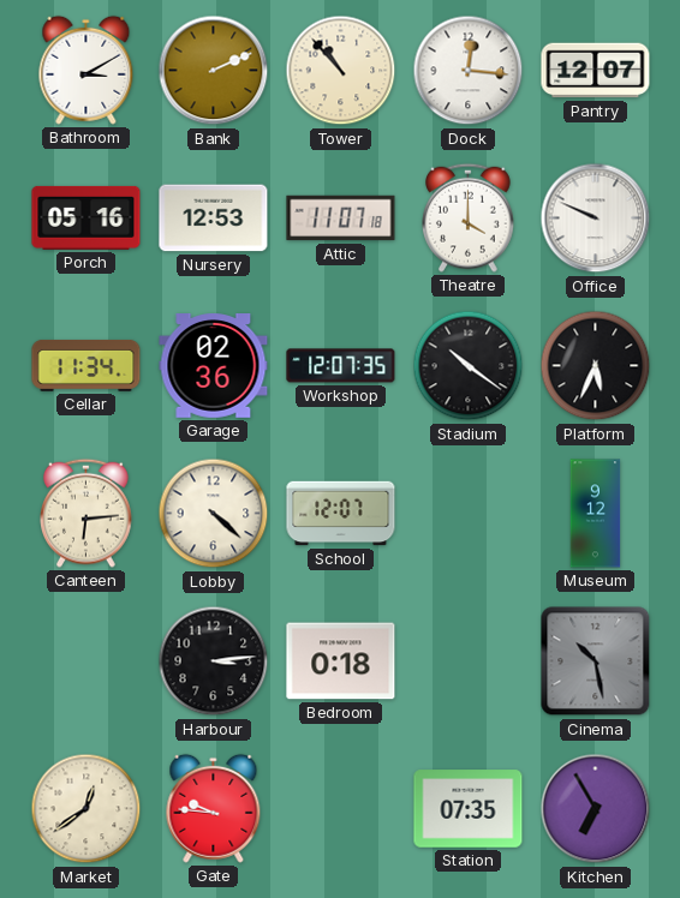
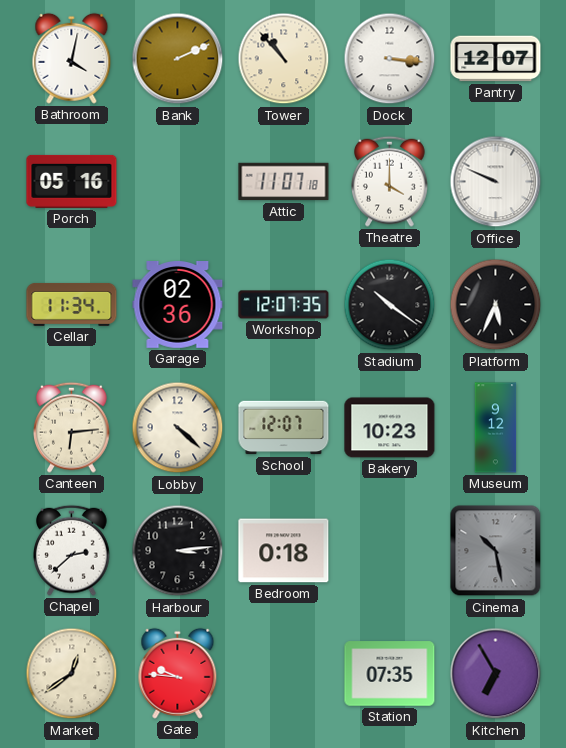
Bathroom: 3:10 -> 4:02 (72, 58)
Dock: 12:16 -> 3:16 (390, 59)
Nursery: 12:53 -> none (214, 218)
Bakery: none -> 10:23 (390, 428)
Chapel: none -> 2:38 (72, 550)
